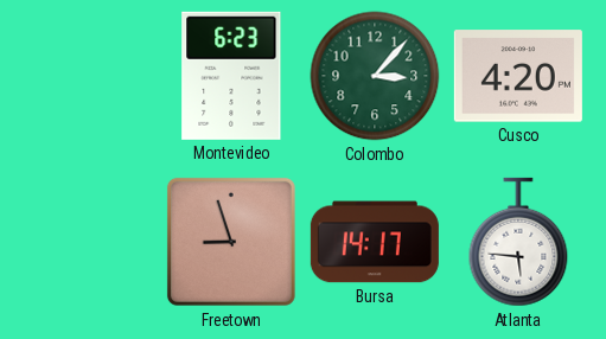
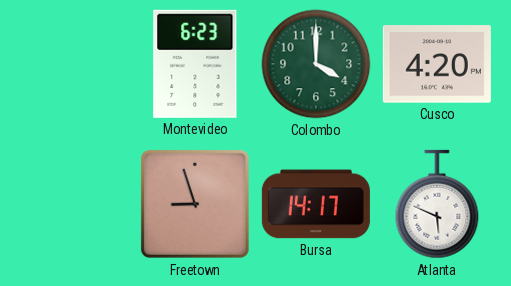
Colombo: 3:07 -> 4:00 (316, 64)
Atlanta: 5:46 -> 5:49 (437, 204)
